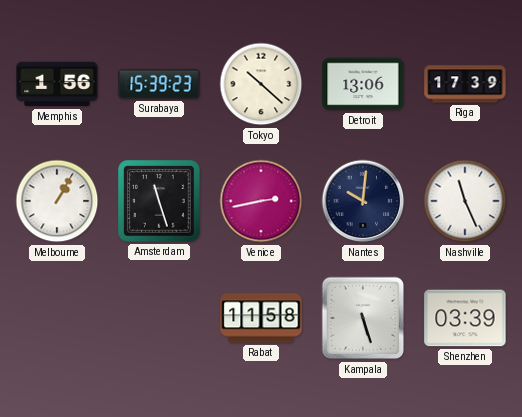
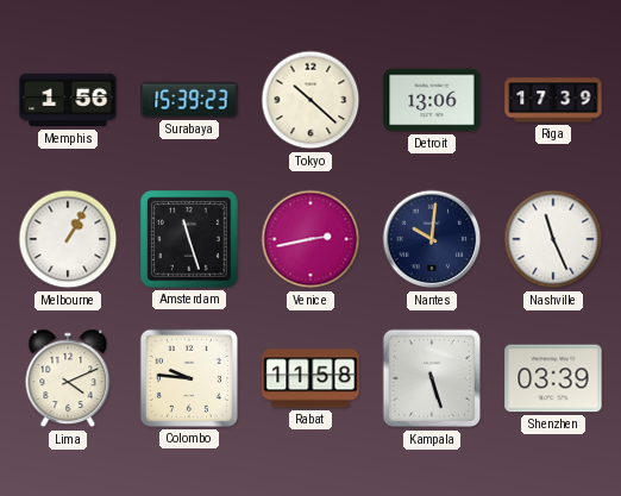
Lima: none -> 4:11 (68, 378)
Colombo: none -> 9:46 (189, 378)
